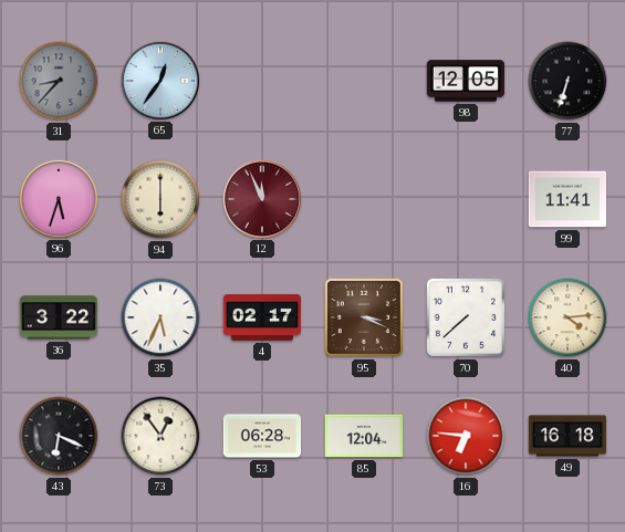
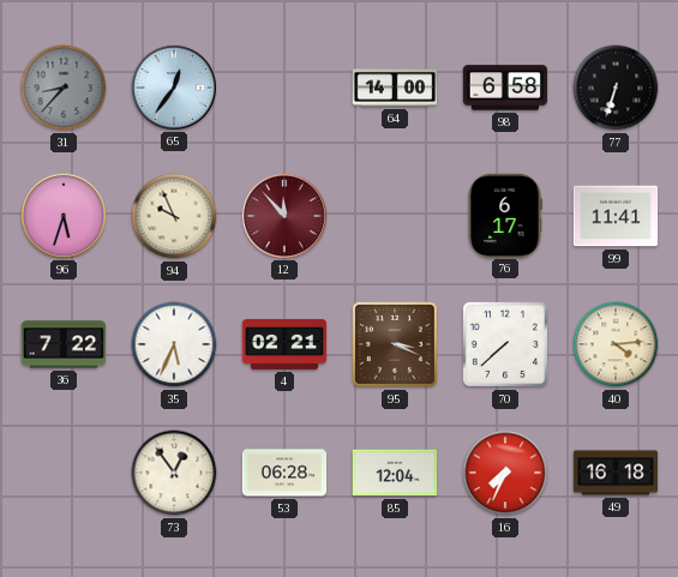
64: none -> 14:00 (395, 88)
98: 12:05 -> 6:58 (505, 88)
94: 6:00 -> 9:56 (174, 216)
12: 11:56 -> 11:53 (283, 215)
76: none -> 6:17 (505, 215)
36: 3:22 -> 7:22 (62, 344)
4: 02:17 -> 02:21 (284, 344)
43: 6:19 -> none (59, 436)
16: 6:46 -> 7:34 (505, 473)
